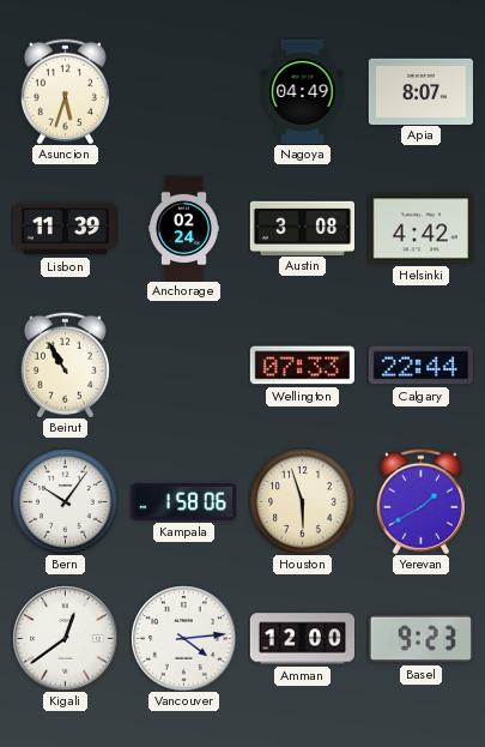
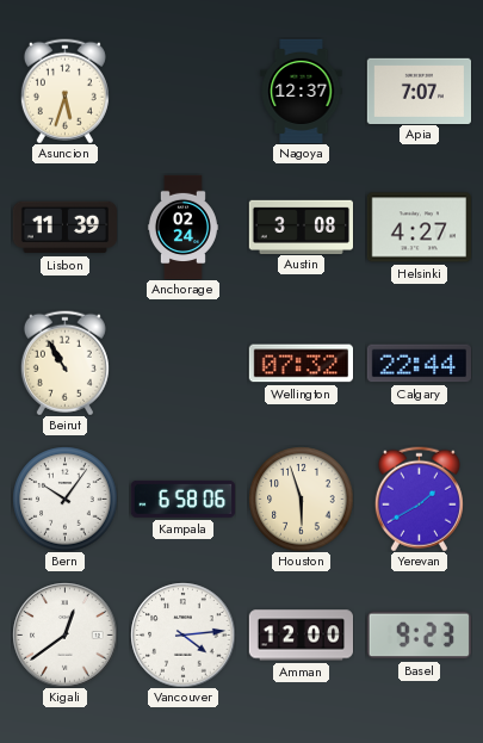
Nagoya: 04:49 -> 12:37 (302, 91)
Apia: 8:07 -> 7:07 (419, 91)
Helsinki: 4:42 -> 4:27 (419, 228)
Wellington: 07:33 -> 07:32 (301, 364)
Kampala: 1:58 -> 6:58 (182, 499)
